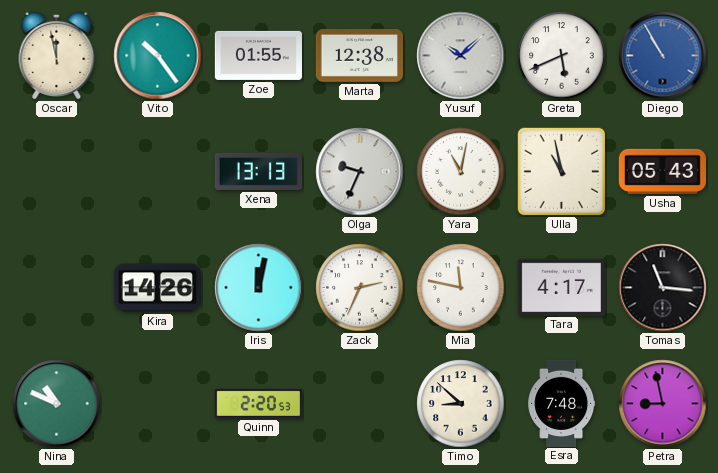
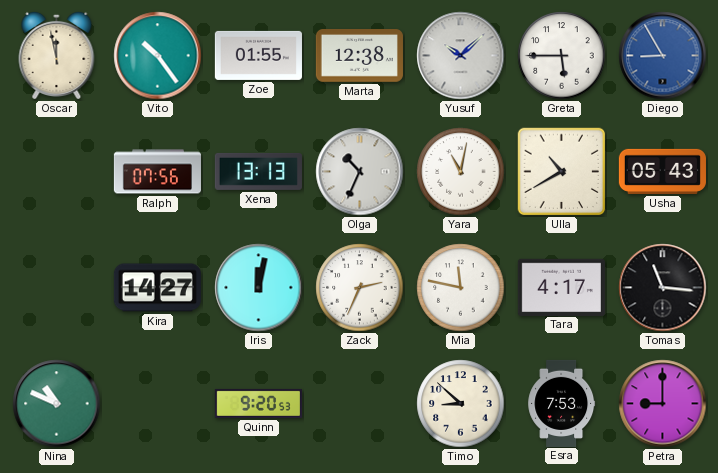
Greta: 5:41 -> 5:45 (562, 56)
Diego: 10:55 -> 8:55 (663, 56)
Ralph: none -> 07:56 (157, 172)
Olga: 9:34 -> 10:34 (360, 172)
Ulla: 10:58 -> 10:40 (562, 172)
Kira: 14:26 -> 14:27 (157, 288)
Quinn: 2:20 -> 9:20 (258, 403)
Esra: 7:48 -> 7:53 (562, 403)
Petra: 8:58 -> 9:00 (663, 404)
